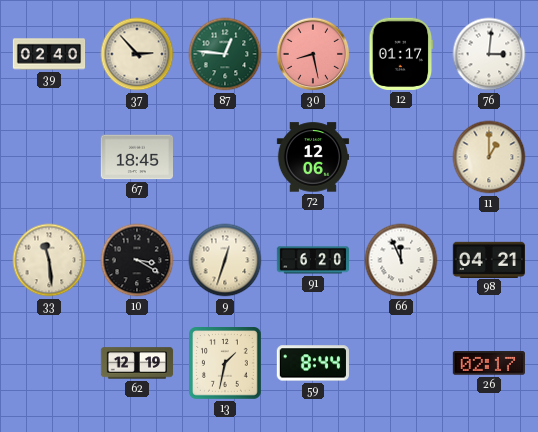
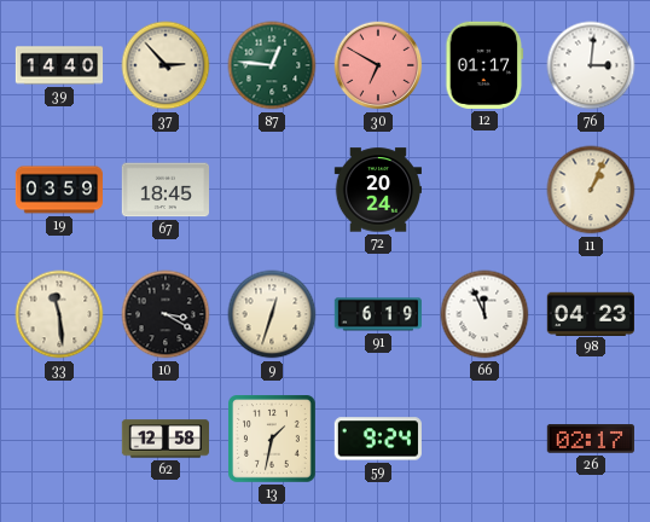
39: 02:40 -> 14:40 (59, 65)
30: 8:28 -> 6:50 (378, 65)
19: none -> 03:59 (58, 190)
72: 12:06 -> 20:24 (377, 190)
11: 1:00 -> 1:04 (591, 190)
91: 6:20 -> 6:19 (377, 314)
98: 04:21 -> 04:23 (591, 313)
62: 12:19 -> 12:58 (166, 439)
59: 8:44 -> 9:24 (378, 439)
